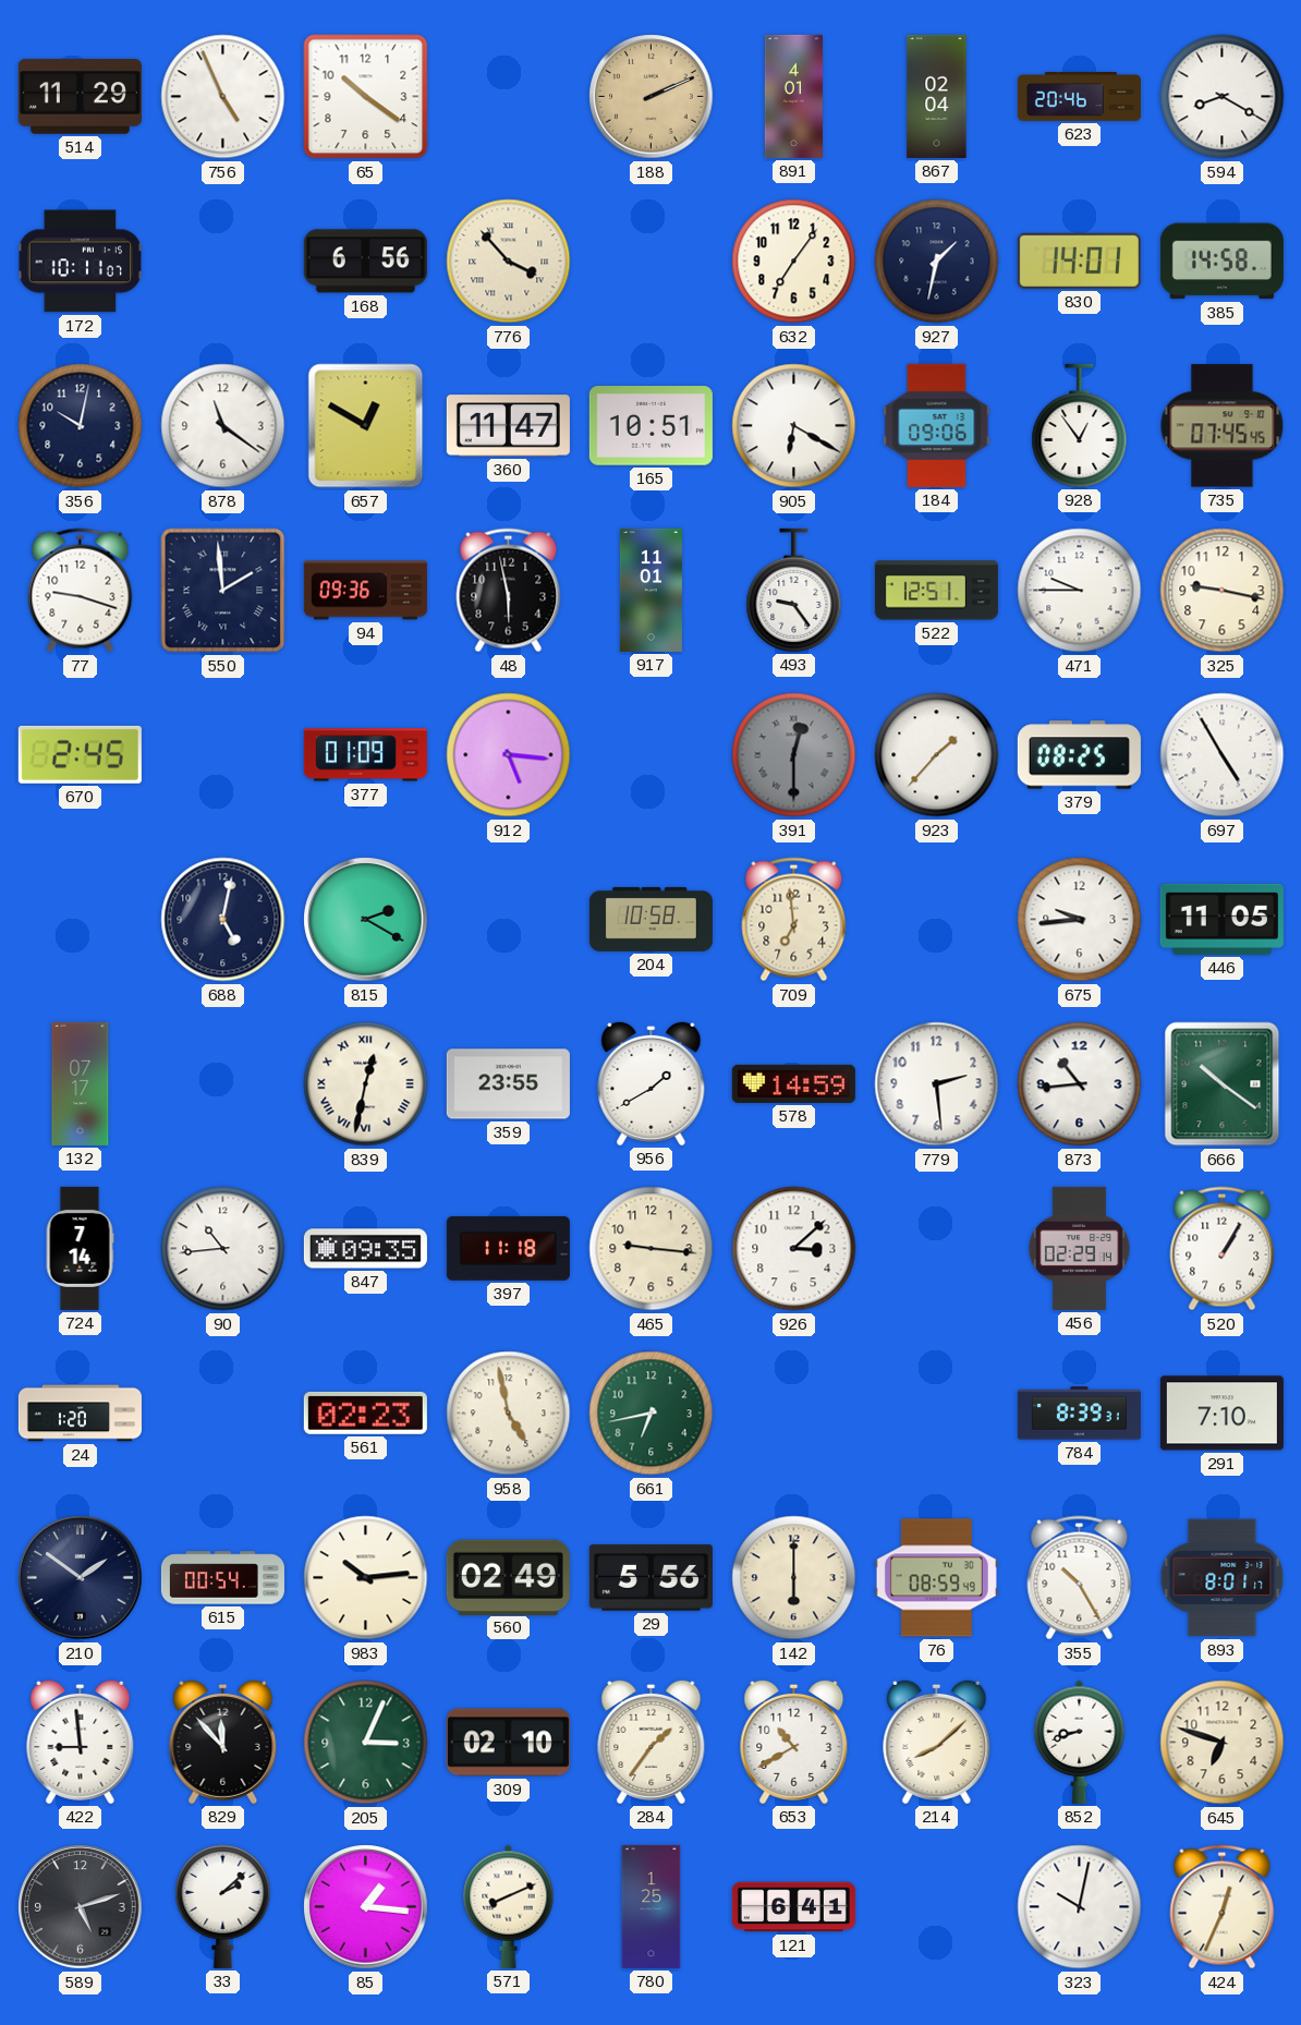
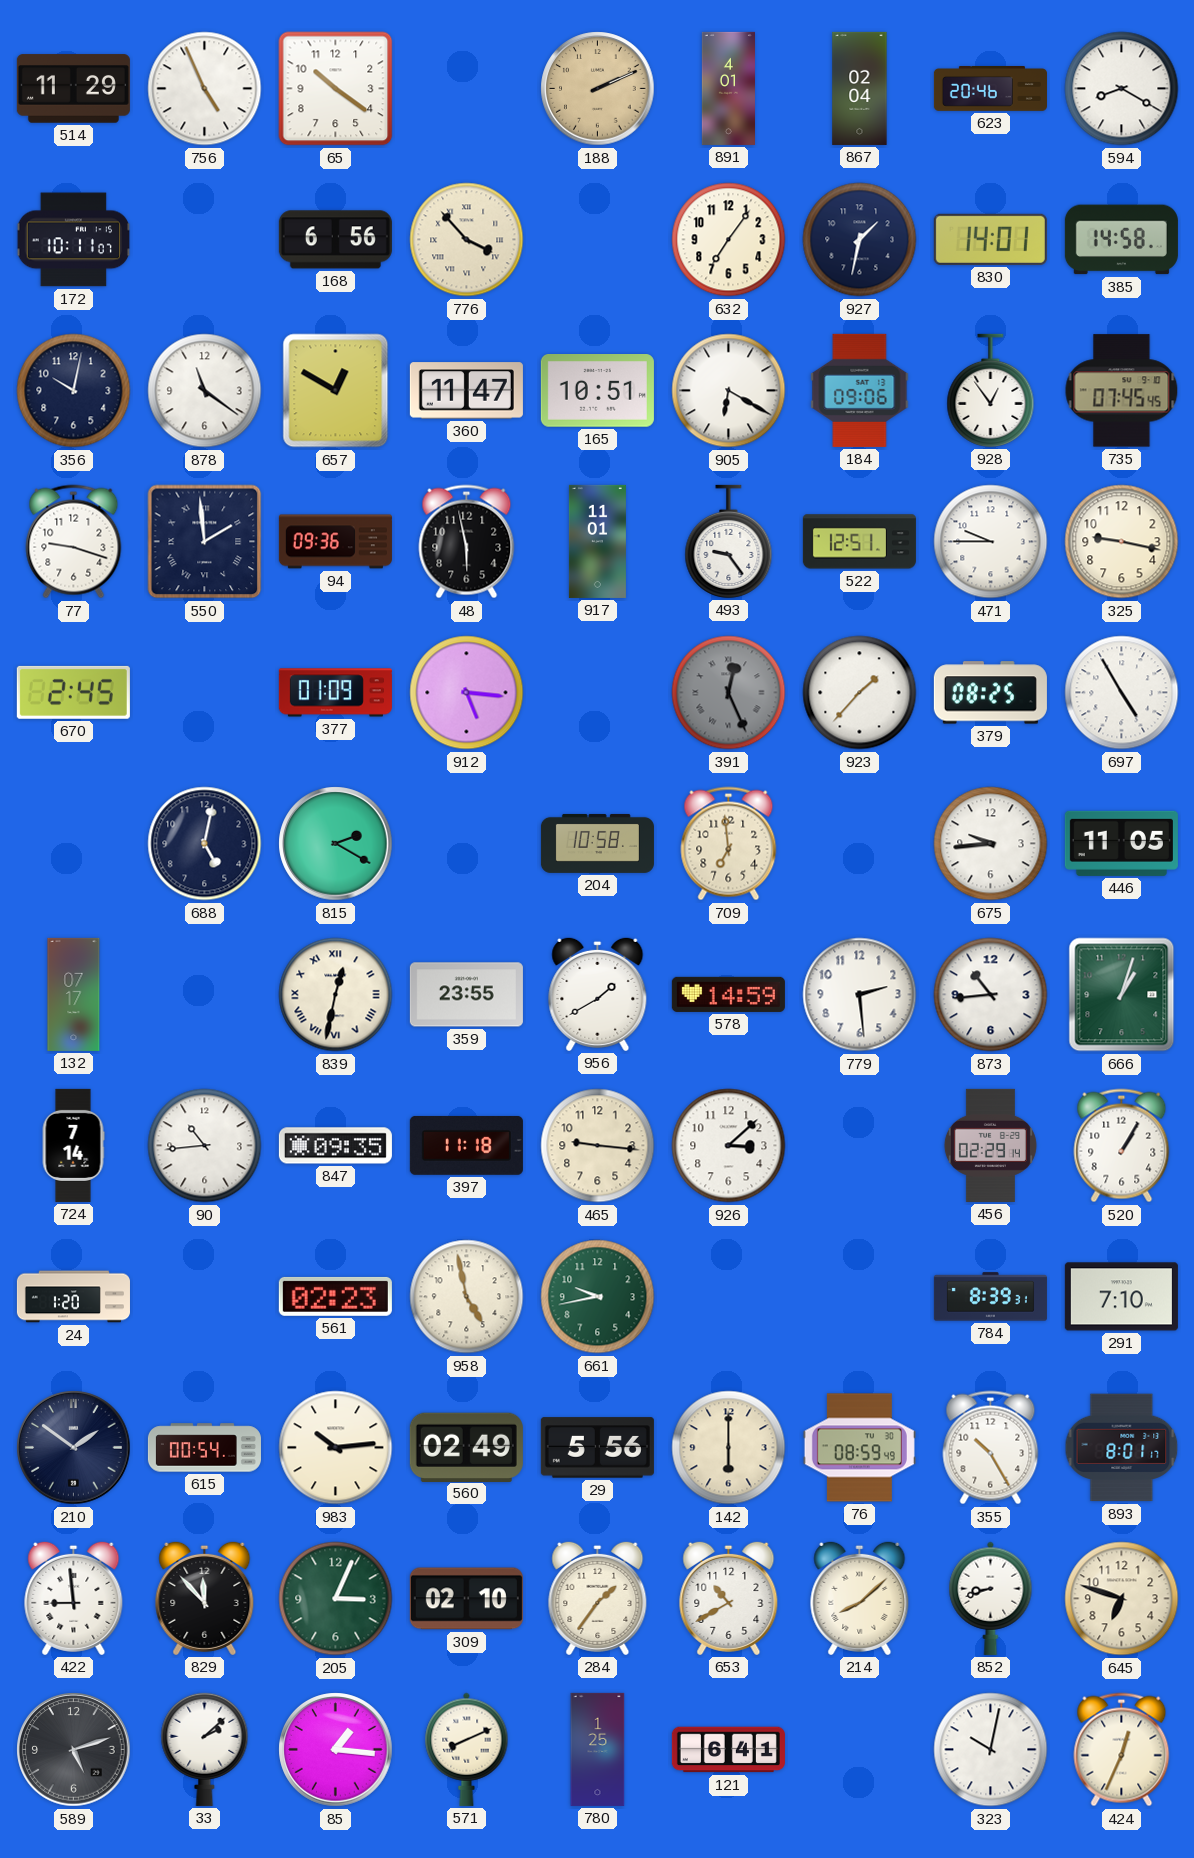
391: 12:30 -> 12:26 (729, 693)
666: 10:21 -> 1:03 (1122, 995)
661: 6:43 -> 9:43 (598, 1297)
